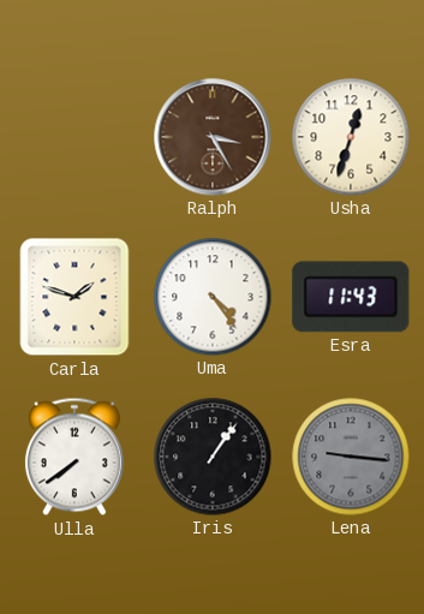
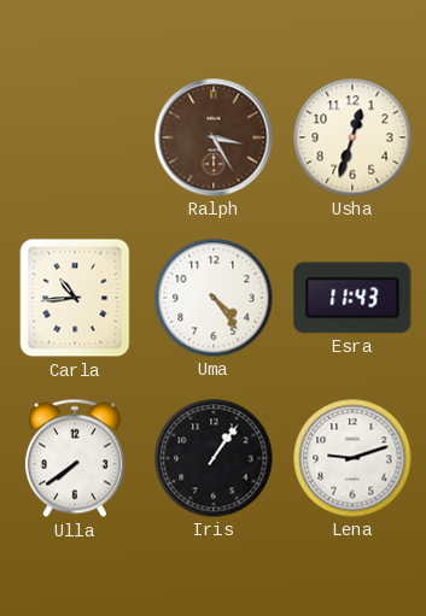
Carla: 1:48 -> 10:44 (75, 298)
Lena: 9:16 -> 9:12 (352, 458)
Lena dial: grey -> white (352, 458)
